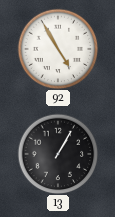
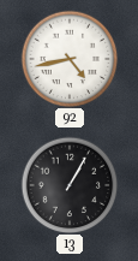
92: 4:55 -> 4:43 (70, 59)
